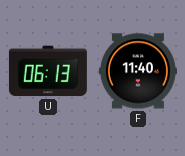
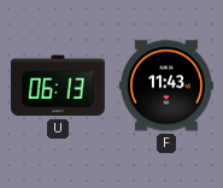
F: 11:40 -> 11:43 (166, 86)
